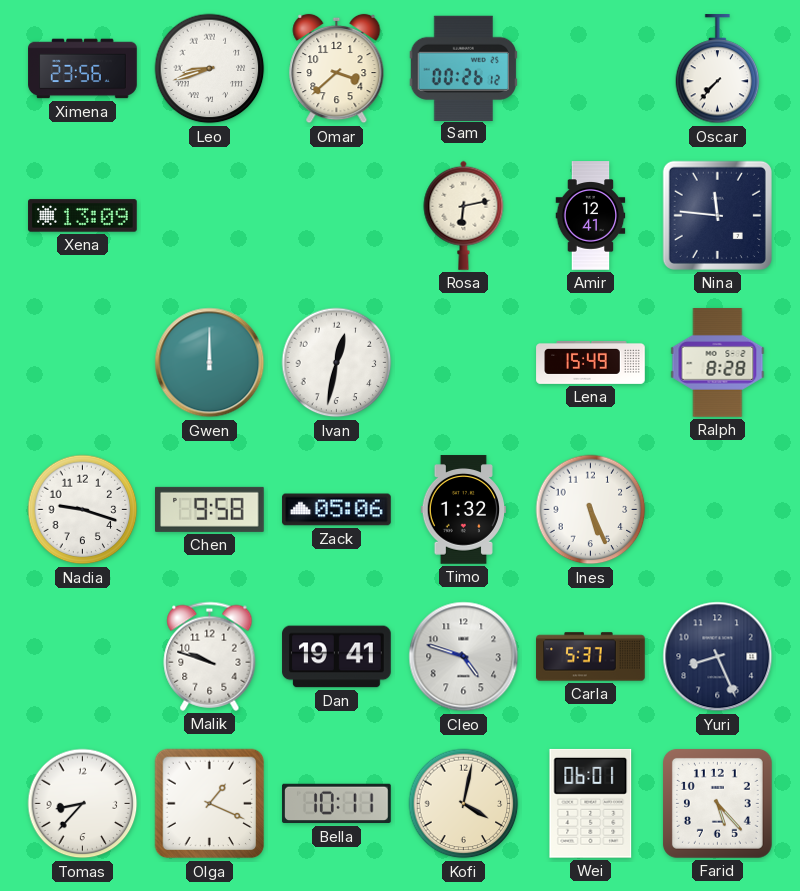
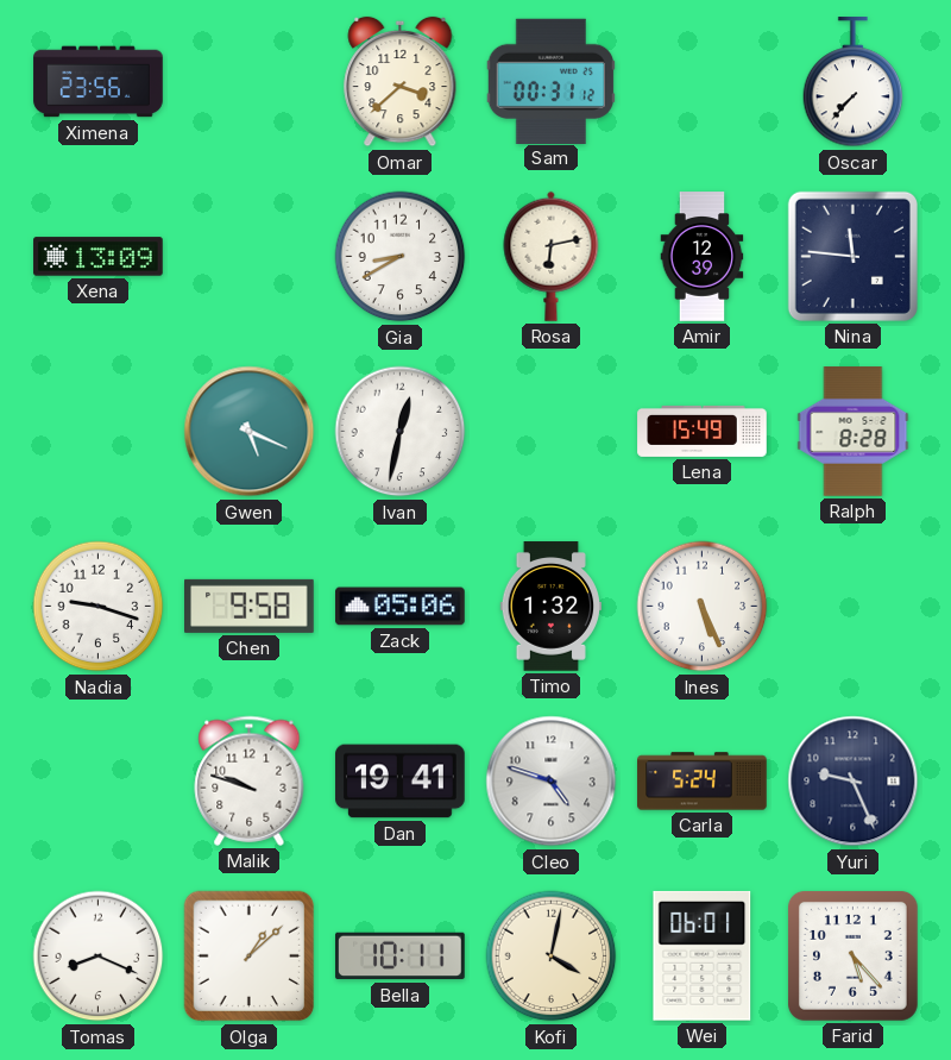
Leo: 8:42 -> none (210, 69)
Sam: 00:26 -> 00:31 (550, 81)
Gia: none -> 8:40 (401, 257)
Amir: 12:41 -> 12:39 (703, 257)
Gwen: 12:00 -> 5:19 (250, 432)
Carla: 5:37 -> 5:24 (703, 782)
Yuri: 8:26 -> 9:26 (854, 782)
Tomas: 8:37 -> 8:19 (99, 956)
Olga: 1:19 -> 1:08 (250, 956)
